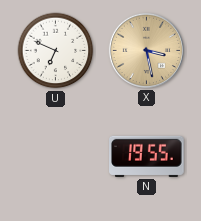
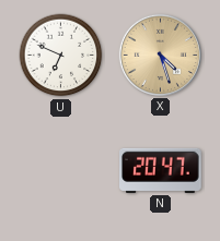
X: 3:28 -> 4:27 (160, 55)
N: 19:55 -> 20:47 (161, 170)
